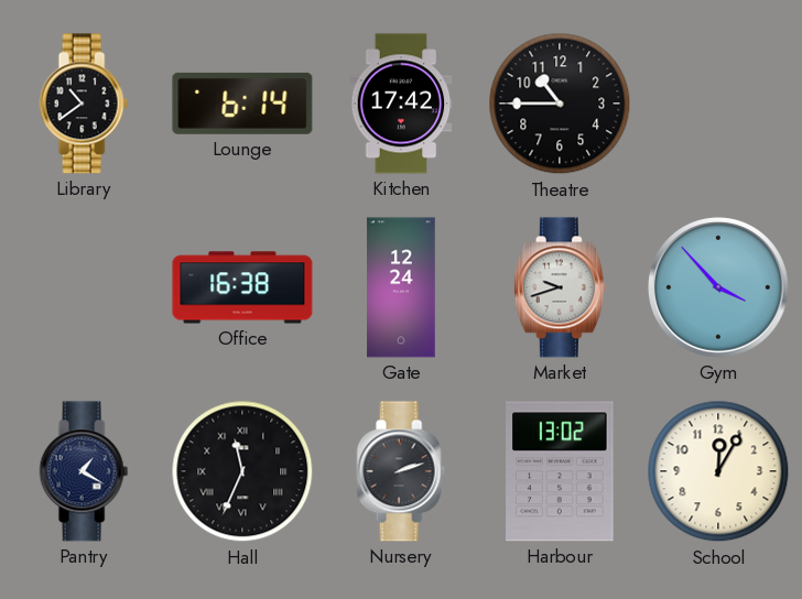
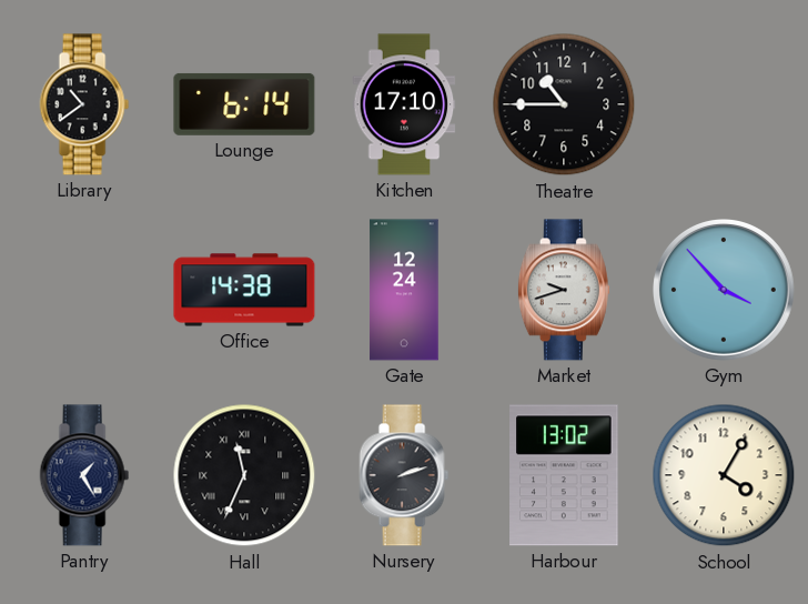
Kitchen: 17:42 -> 17:10 (404, 104)
Office: 16:38 -> 14:38 (244, 290)
Pantry: 1:20 -> 1:25 (84, 475)
School: 12:05 -> 4:05 (724, 475)
